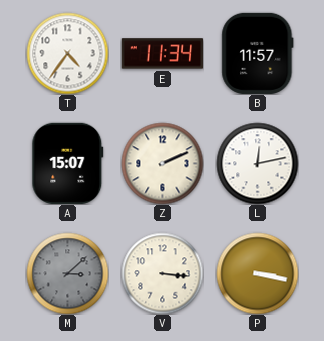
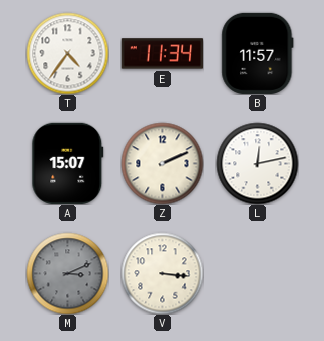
M: 3:08 -> 3:11 (67, 273)
P: 3:17 -> none (257, 273)
